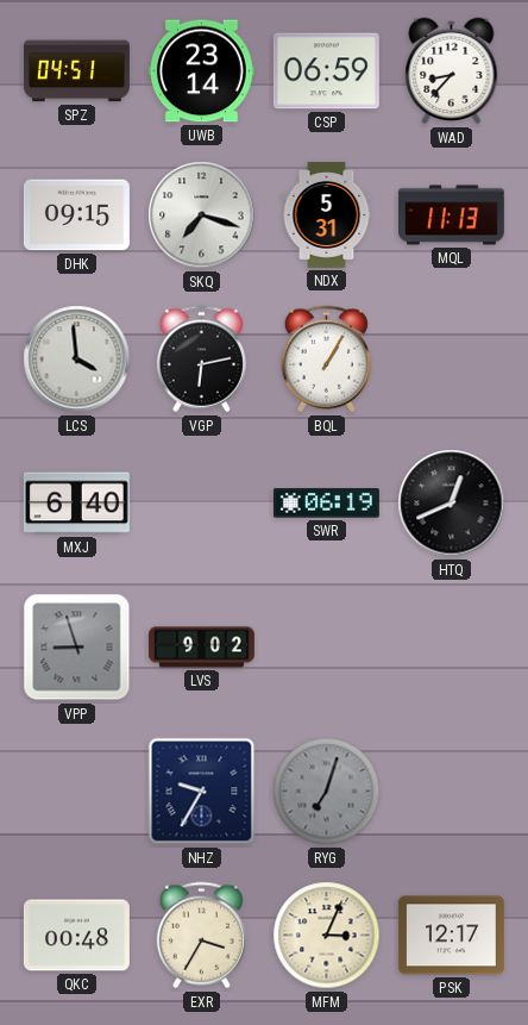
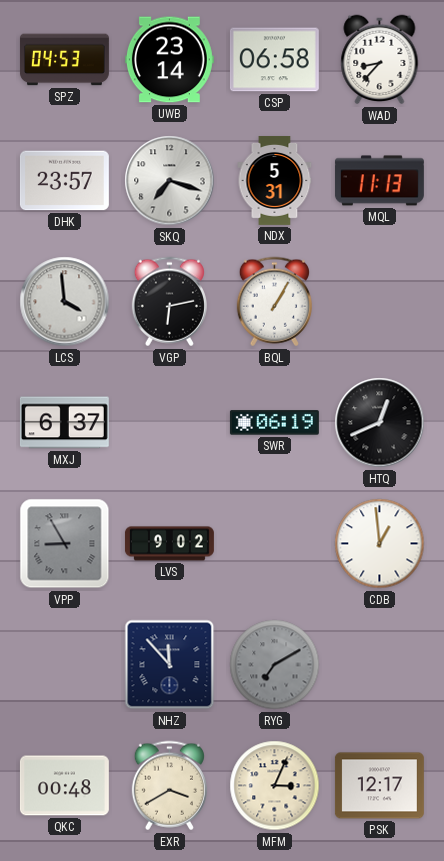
SPZ: 04:51 -> 04:53 (64, 60)
CSP: 06:59 -> 06:58 (274, 60)
DHK: 09:15 -> 23:57 (64, 181)
MXJ: 6:40 -> 6:37 (64, 423)
VPP: 8:57 -> 8:55 (65, 544)
CDB: none -> 12:59 (380, 544)
NHZ: 9:35 -> 11:53 (170, 665)
RYG: 7:03 -> 7:10 (275, 665)
EXR: 3:35 -> 3:40 (169, 786)
